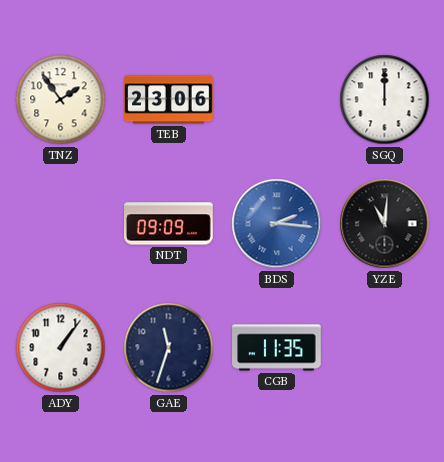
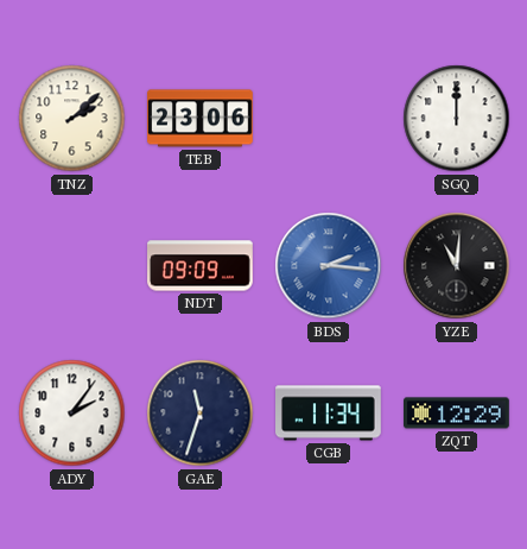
TNZ: 1:54 -> 2:08 (72, 119)
ADY: 1:06 -> 2:06 (72, 414)
CGB: 11:35 -> 11:34 (329, 414)
ZQT: none -> 12:29 (457, 414)
